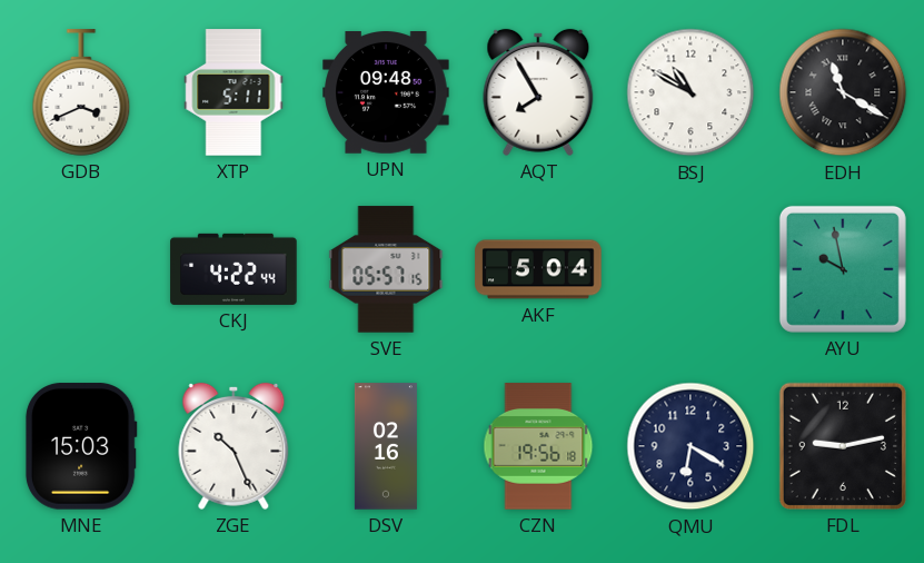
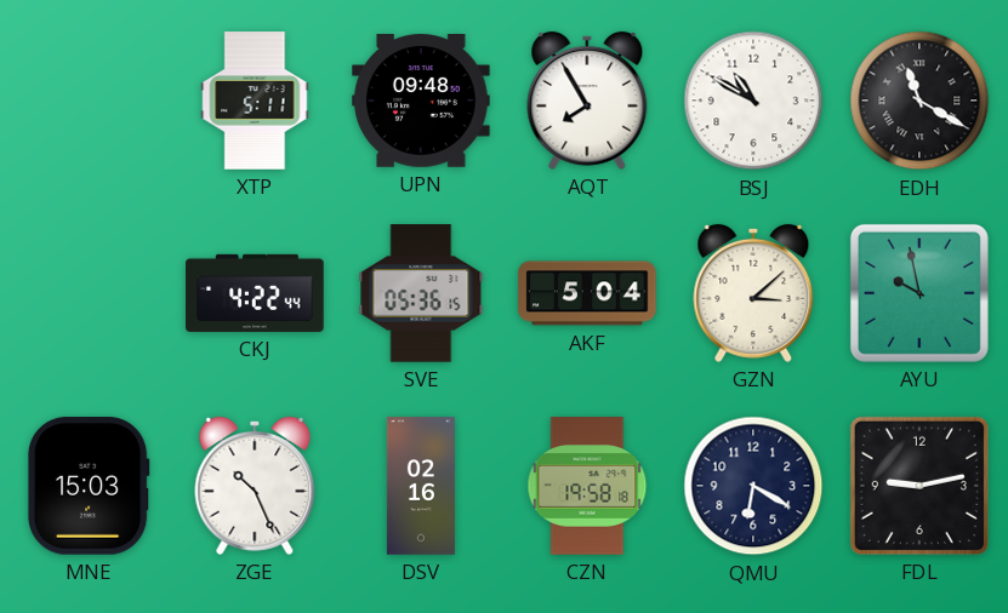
GDB: 3:41 -> none (81, 92)
SVE: 05:57 -> 05:36 (421, 293)
GZN: none -> 3:08 (753, 293)
CZN: 19:56 -> 19:58 (587, 486)
